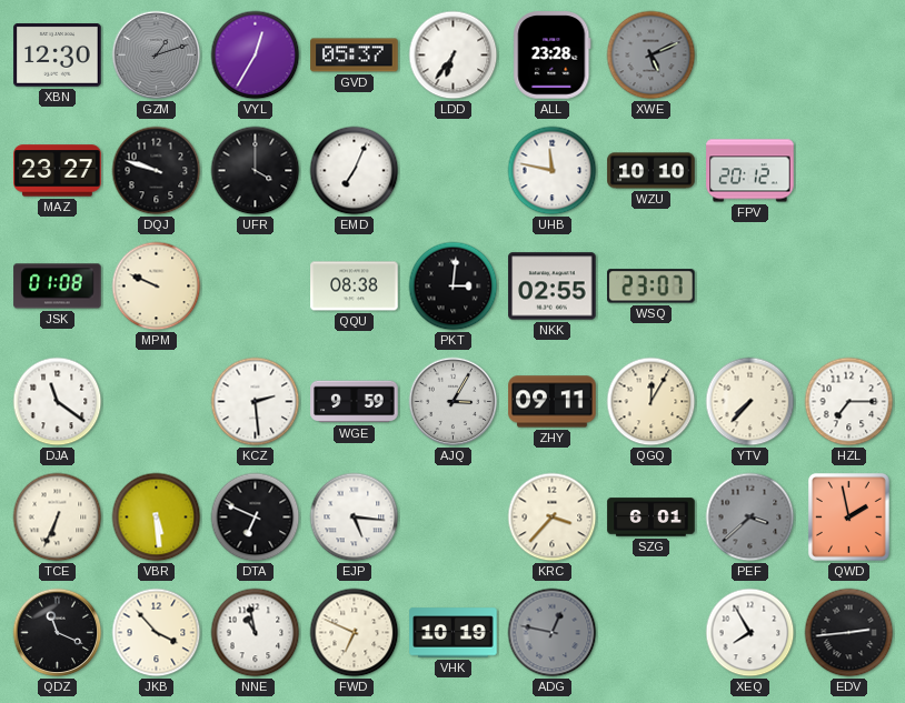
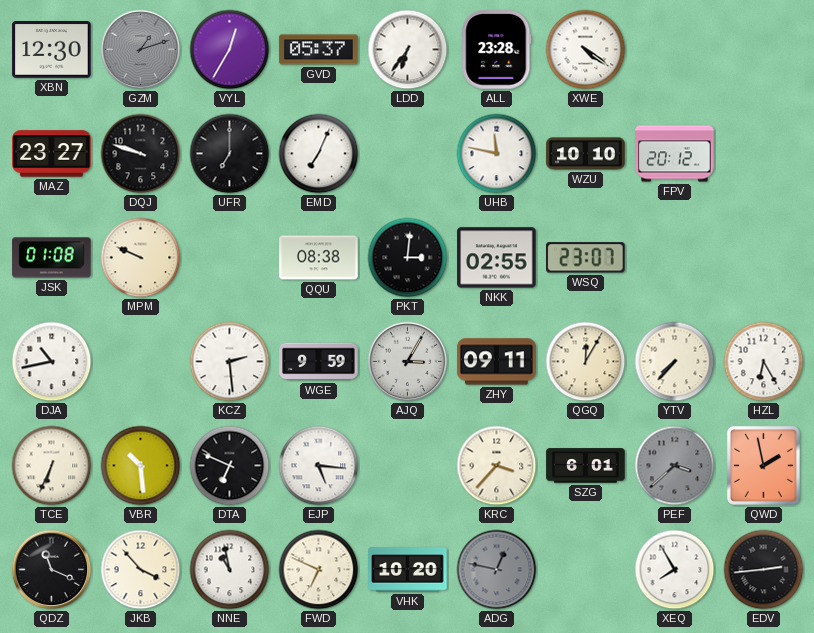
XWE: 5:11 -> 4:21 (586, 50)
XWE dial: grey -> white (586, 50)
UFR: 4:00 -> 7:00 (230, 154)
DJA: 11:21 -> 10:43 (52, 362)
HZL: 7:15 -> 6:25 (764, 362)
VBR: 5:29 -> 10:29 (141, 466)
VHK: 10:19 -> 10:20 (408, 570)
